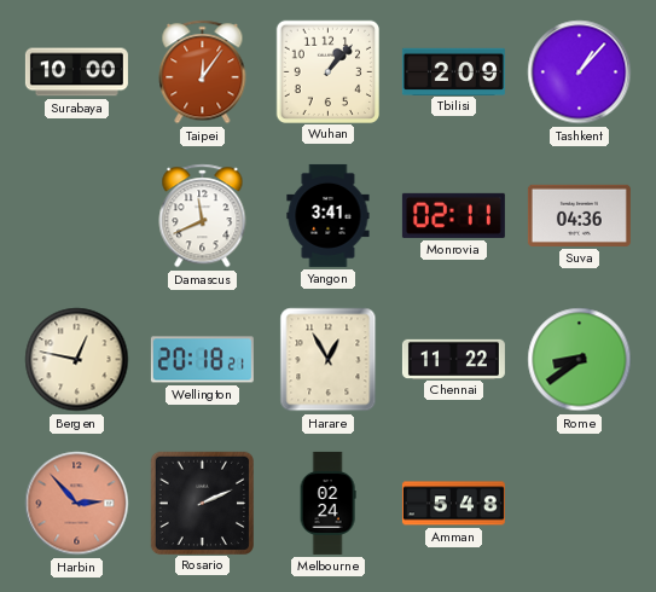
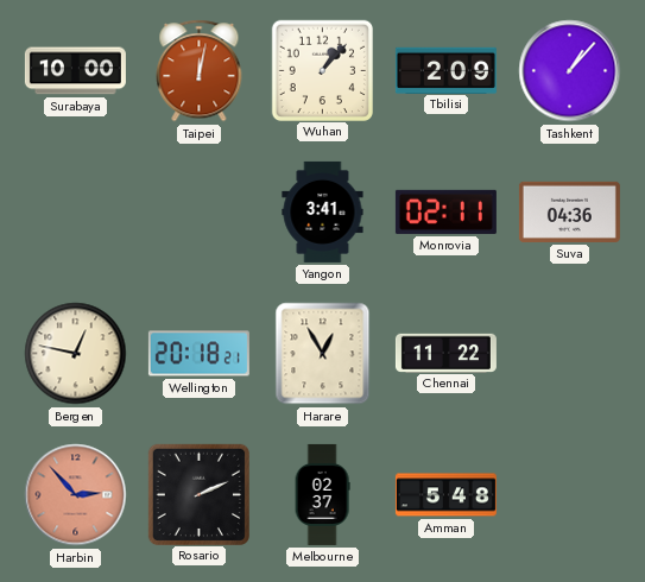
Taipei: 12:06 -> 12:02 (200, 71)
Damascus: 11:41 -> none (203, 216)
Rome: 8:39 -> none (580, 360)
Melbourne: 02:24 -> 02:37 (322, 494)
